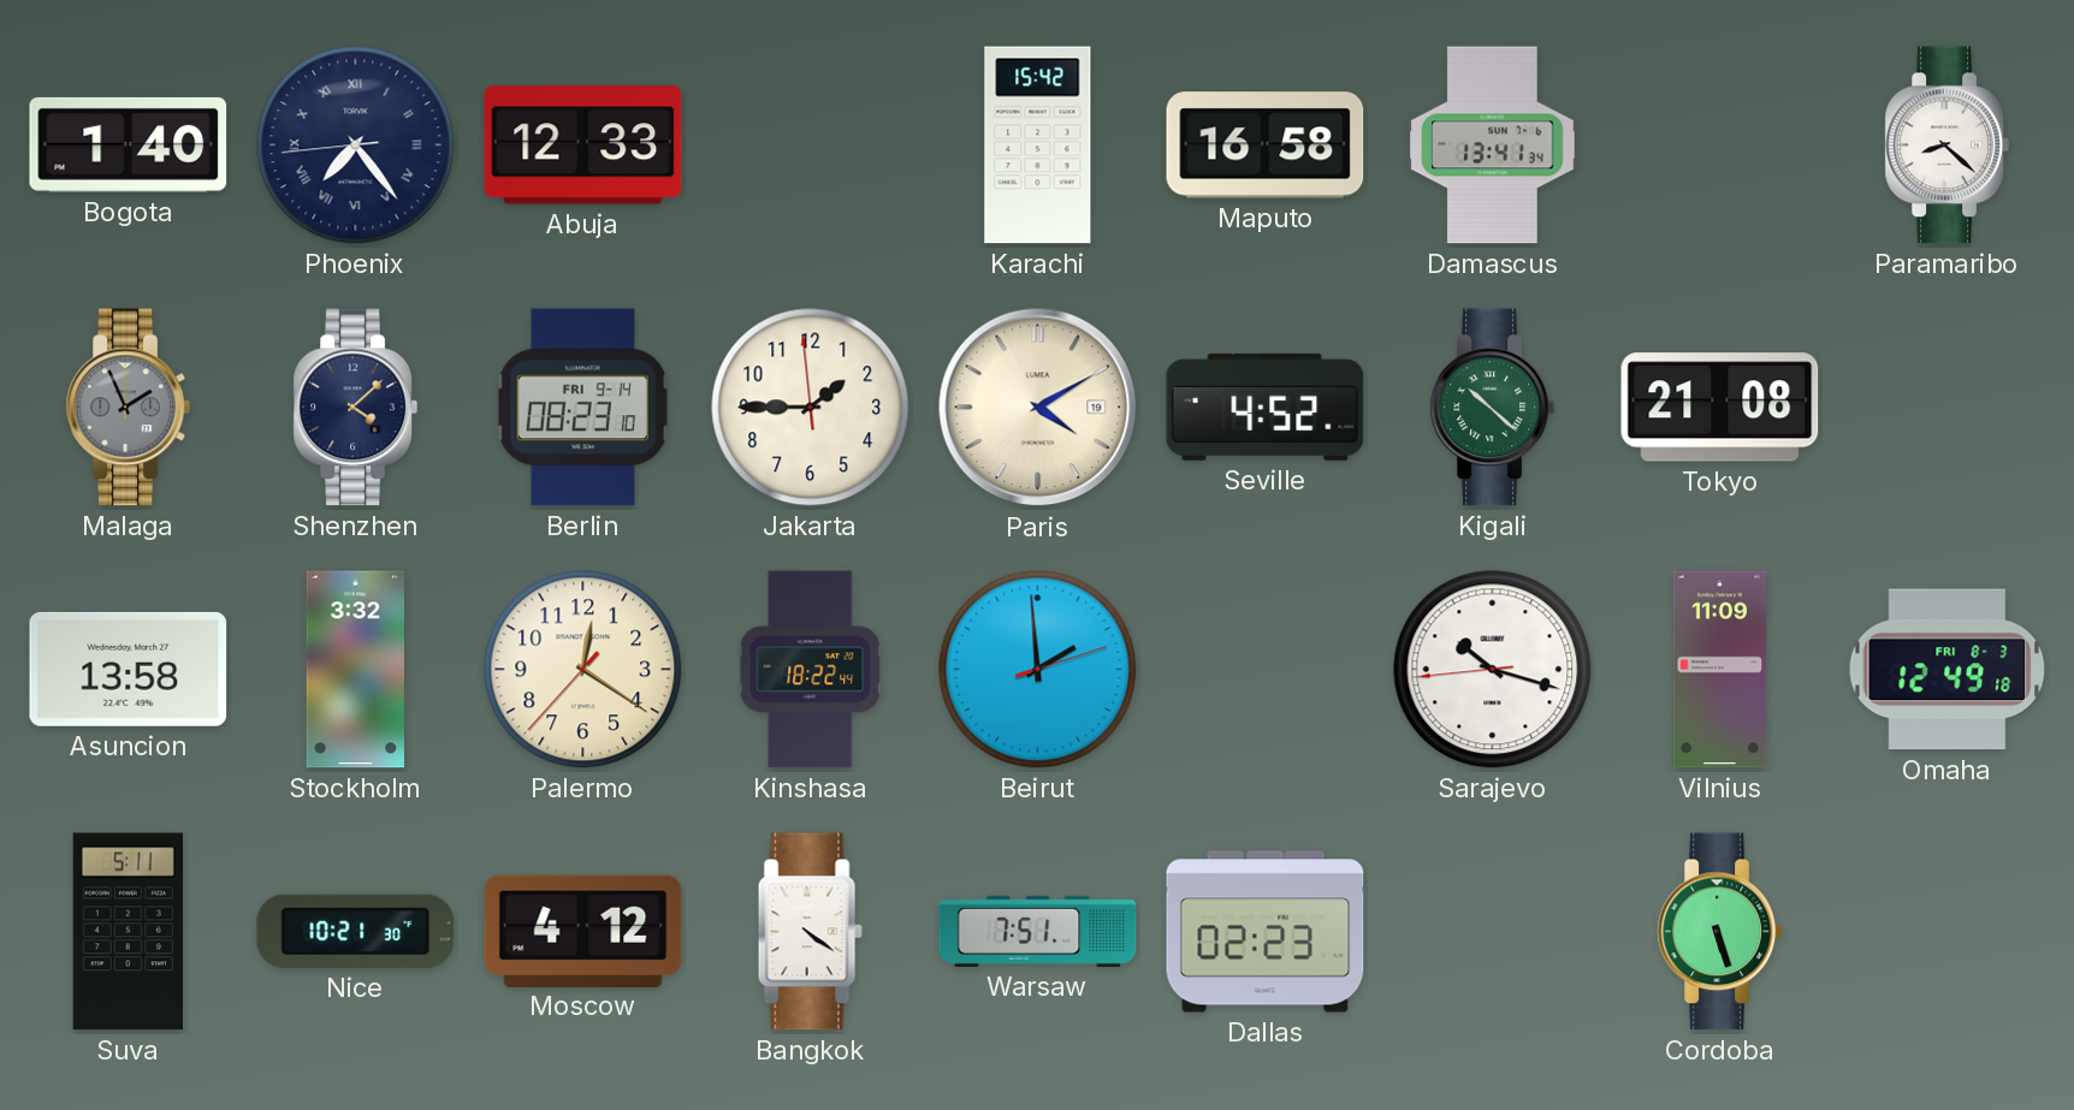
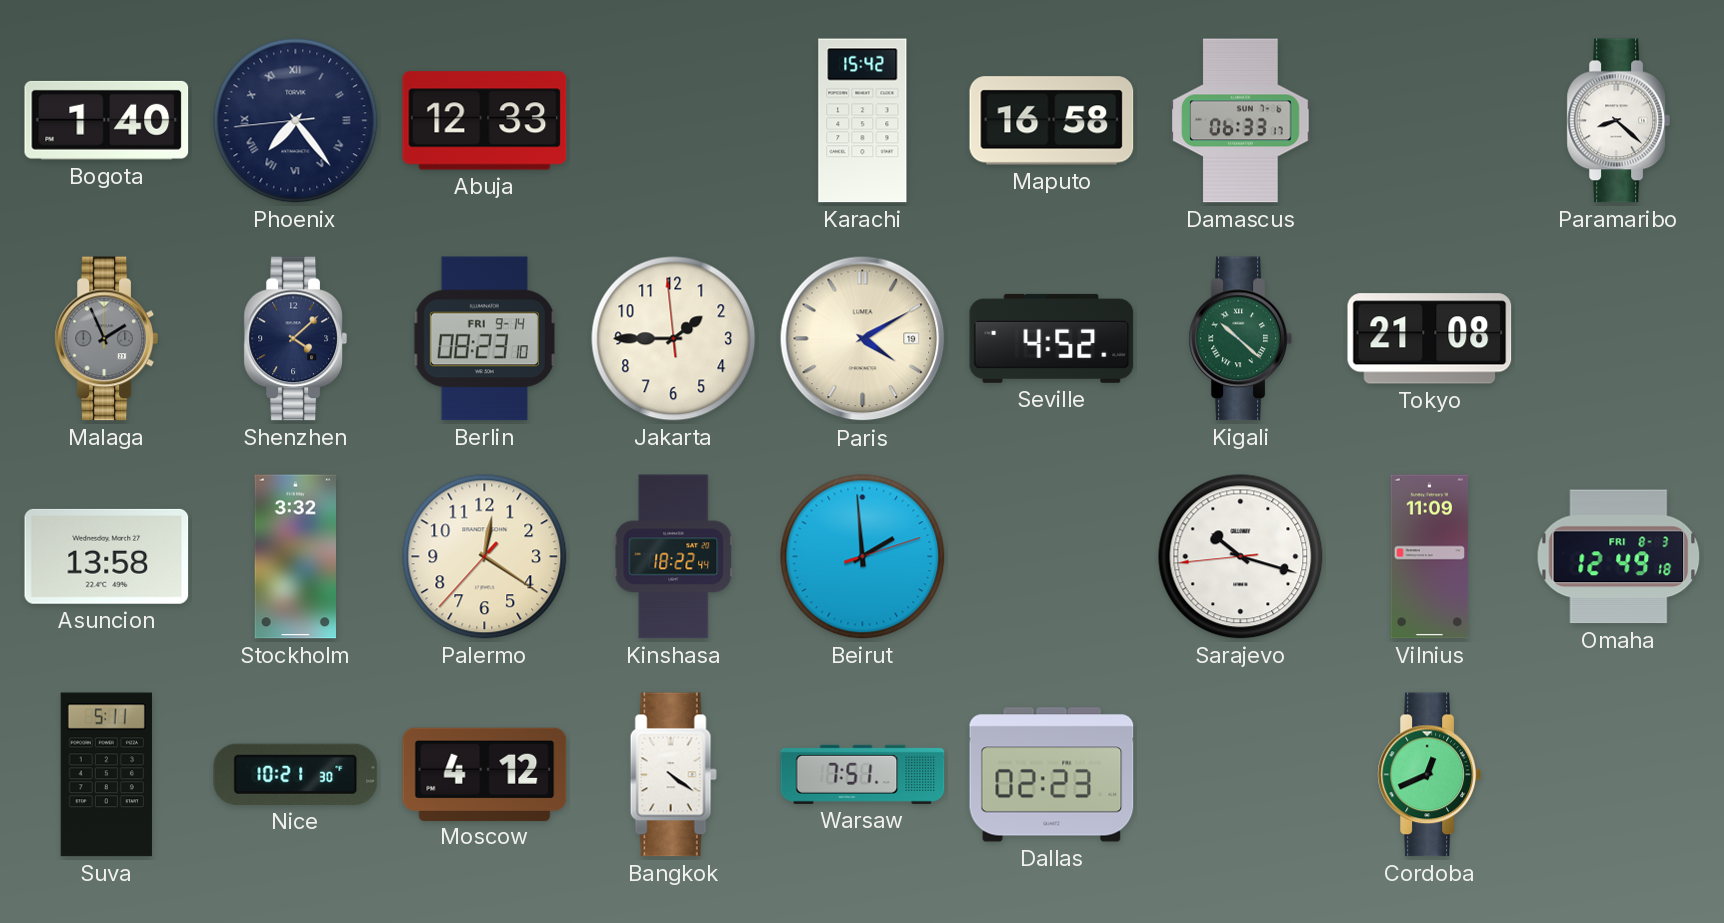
Damascus: 13:41 -> 06:33 (1241, 121)
Cordoba: 5:27 -> 12:41 (1429, 775)
